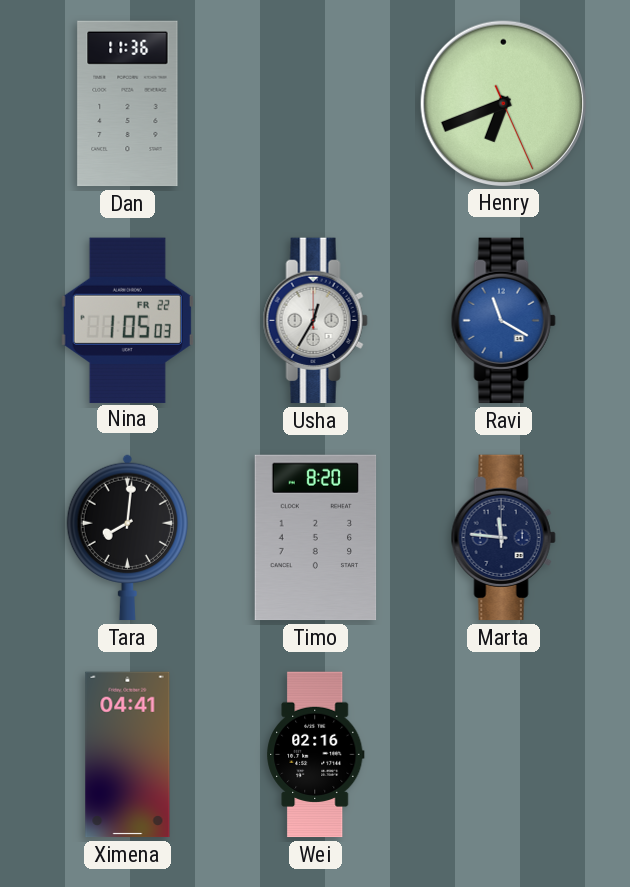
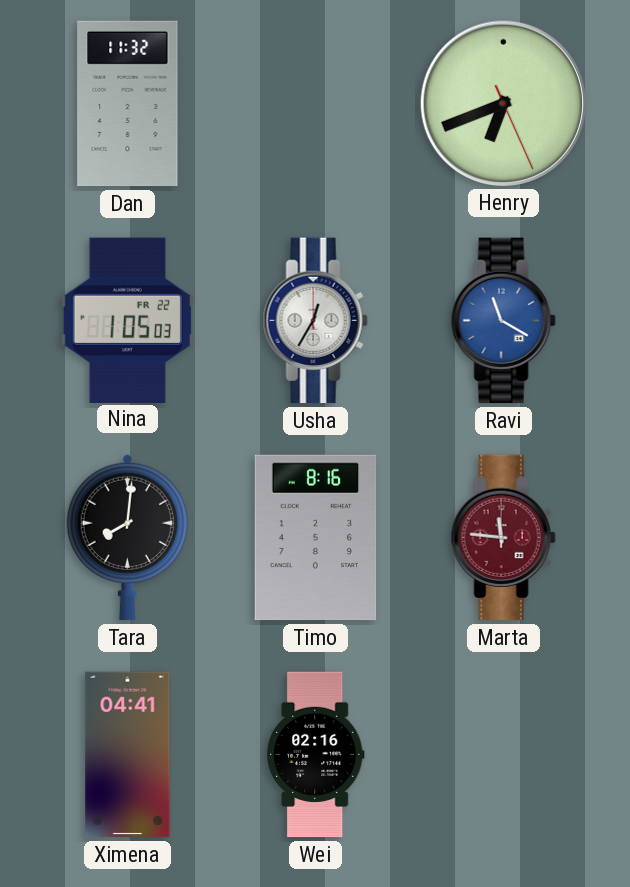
Dan: 11:36 -> 11:32 (128, 104)
Timo: 8:20 -> 8:16 (316, 538)
Marta dial: navy -> burgundy (503, 538)
